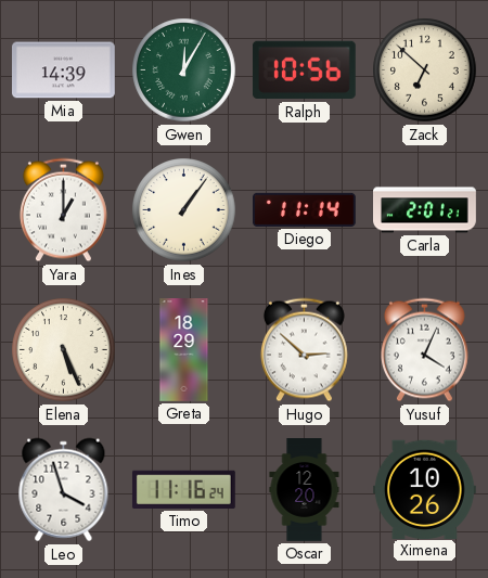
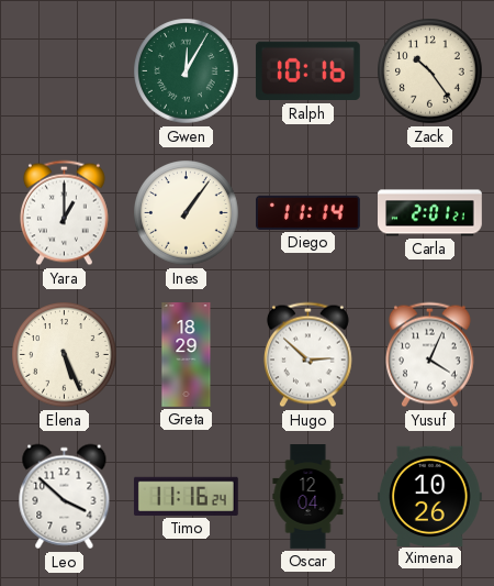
Mia: 14:39 -> none (64, 70)
Ralph: 10:56 -> 10:16 (307, 71)
Zack: 6:52 -> 10:24 (430, 71)
Leo: 3:57 -> 3:52 (65, 497)
Oscar: 12:20 -> 12:04 (308, 497)
